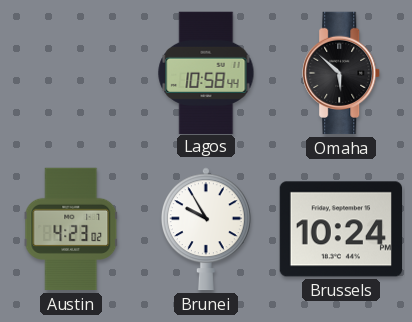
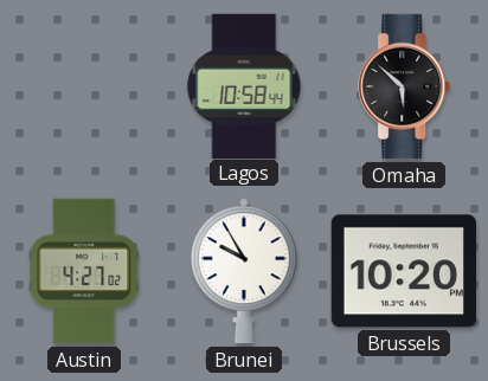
Austin: 4:23 -> 4:27 (84, 271)
Brussels: 10:24 -> 10:20 (403, 271)
